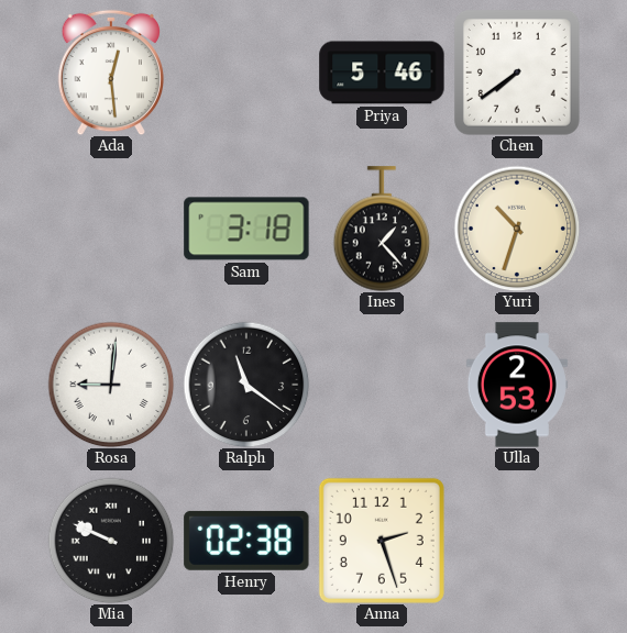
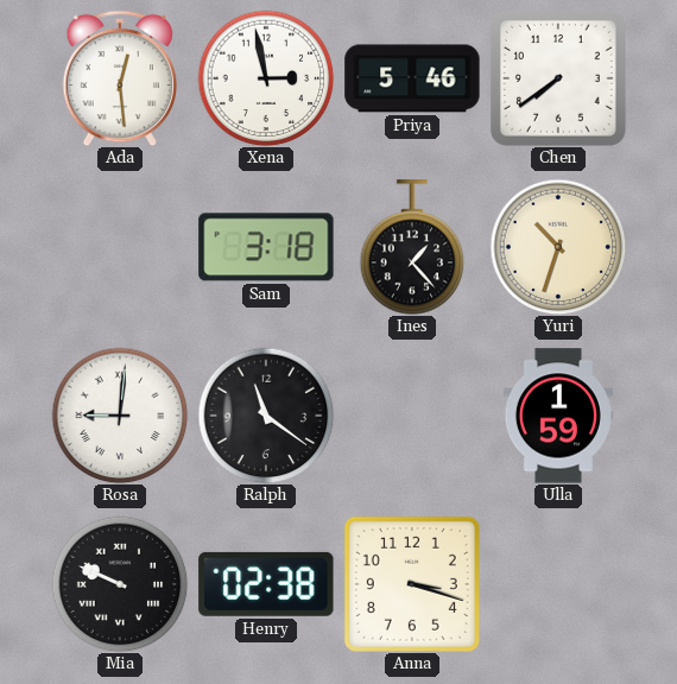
Xena: none -> 2:58 (266, 78)
Ulla: 2:53 -> 1:59 (558, 416)
Anna: 2:27 -> 3:18 (412, 584)
